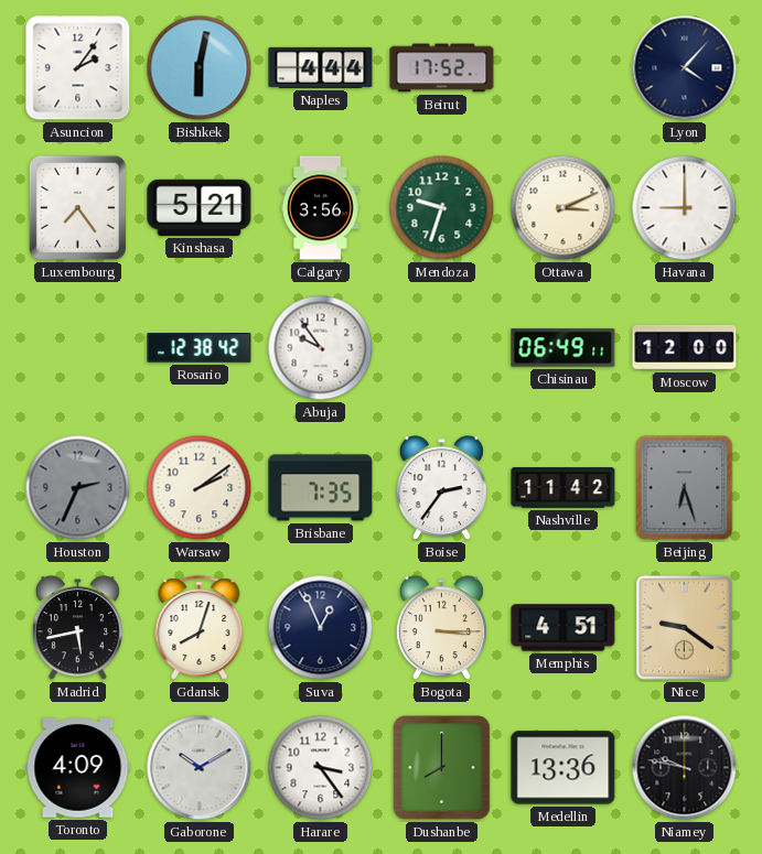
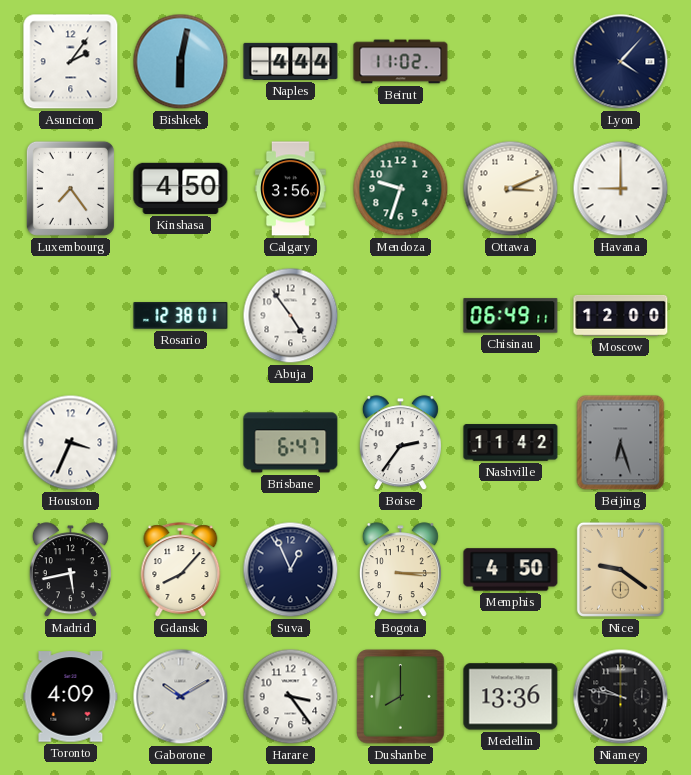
Beirut: 17:52 -> 11:02 (401, 62)
Kinshasa: 5:21 -> 4:50 (181, 188)
Rosario: 12:38:42 -> 12:38:01 (181, 316)
Abuja: 9:54 -> 4:54 (291, 316)
Houston: 2:34 -> 3:34 (71, 443)
Houston dial: grey -> white (71, 443)
Warsaw: 2:09 -> none (200, 488)
Brisbane: 7:35 -> 6:47 (291, 443)
Gdansk: 8:03 -> 8:07 (181, 570)
Memphis: 4:51 -> 4:50 (511, 570)
